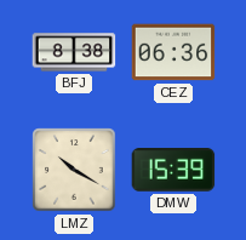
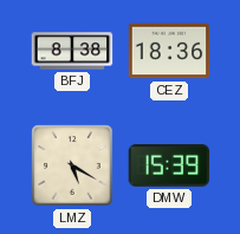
CEZ: 06:36 -> 18:36 (169, 51)
LMZ: 10:20 -> 5:20 (72, 165)
